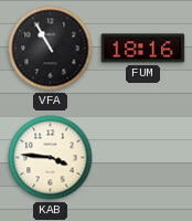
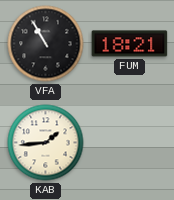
FUM: 18:16 -> 18:21 (130, 44)
KAB: 3:46 -> 1:44 (46, 143)
